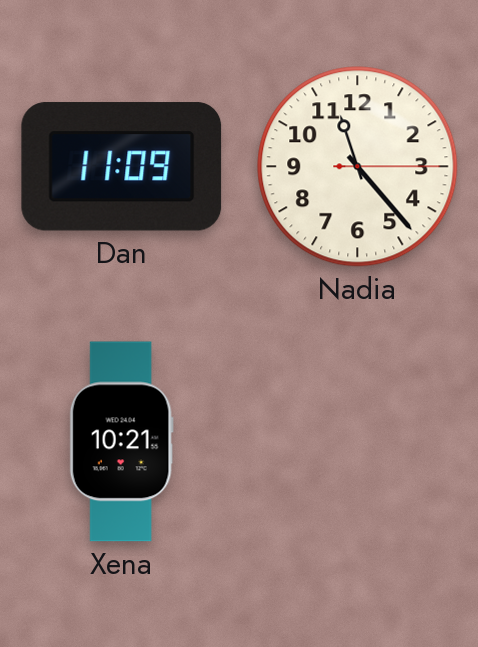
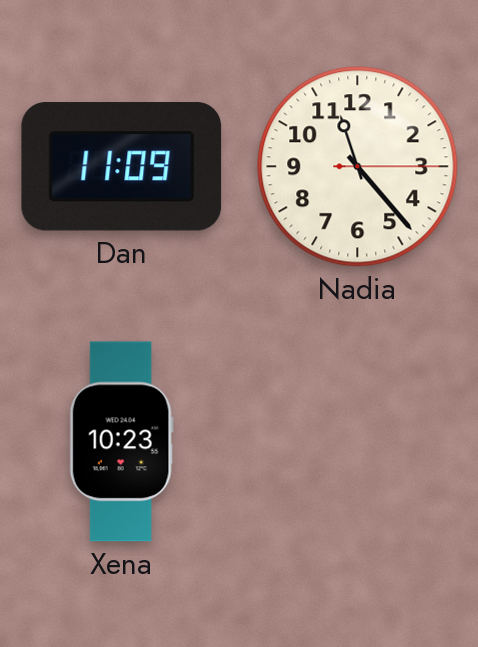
Xena: 10:21 -> 10:23 (121, 442)
